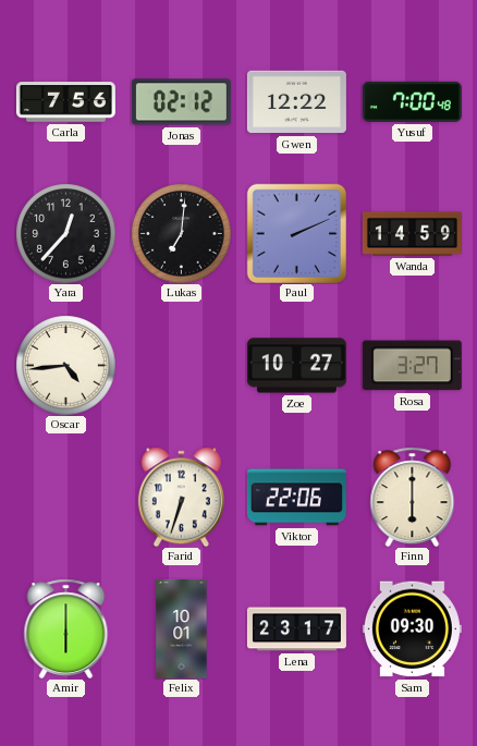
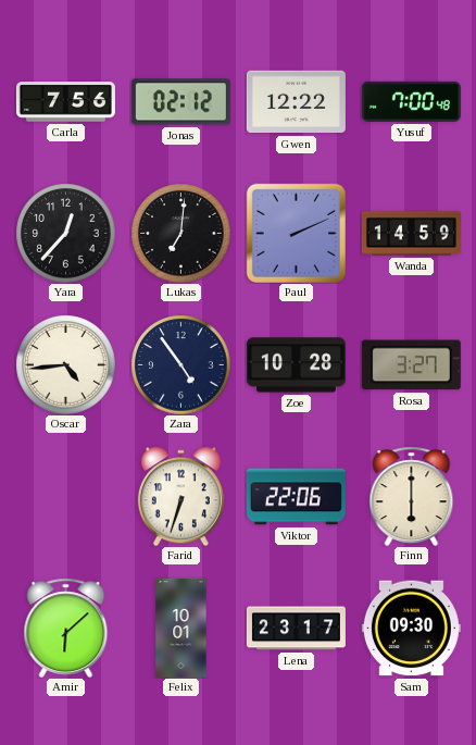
Zara: none -> 4:54 (180, 364)
Zoe: 10:27 -> 10:28 (296, 365)
Amir: 6:00 -> 6:08 (66, 628)
